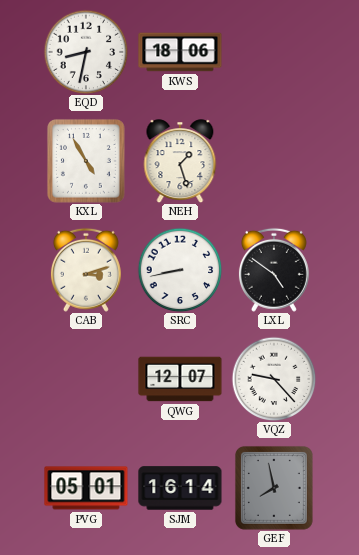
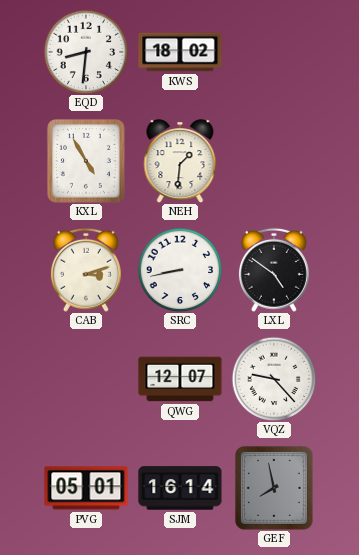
EQD: 8:32 -> 8:31 (86, 52)
KWS: 18:06 -> 18:02 (180, 52)
NEH: 1:27 -> 1:31 (180, 161)
